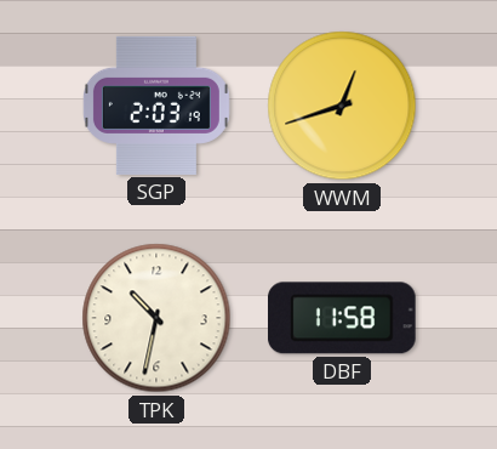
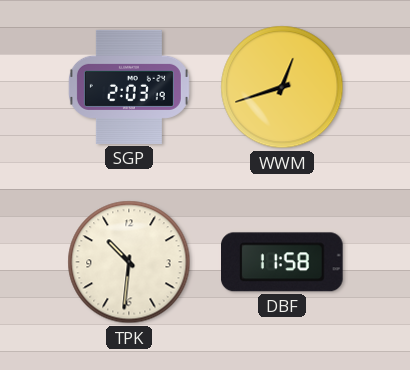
TPK: 10:32 -> 10:31 (129, 262)
